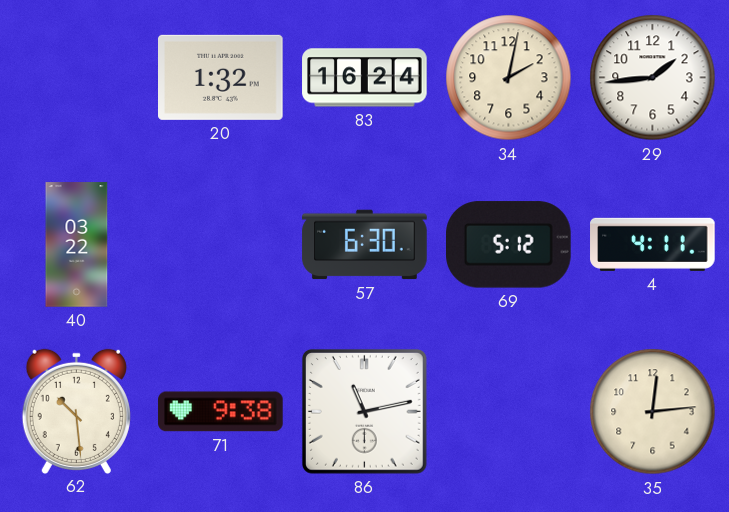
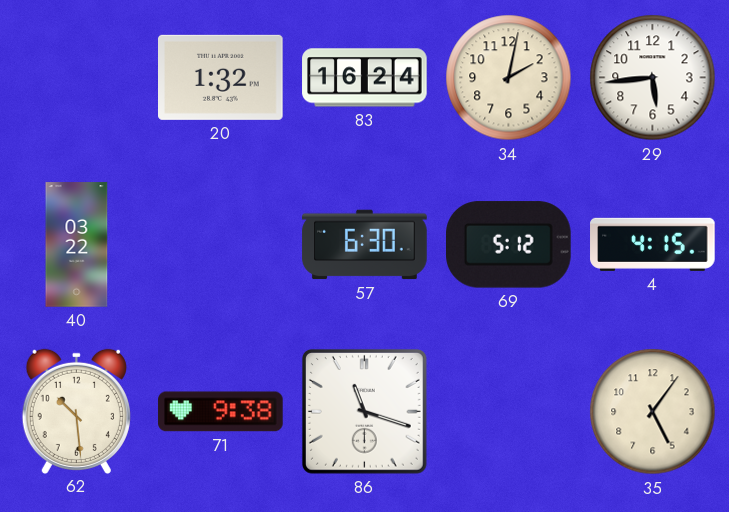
29: 1:44 -> 5:44 (653, 78)
4: 4:11 -> 4:15 (653, 244)
86: 11:13 -> 11:18 (364, 411)
35: 12:14 -> 5:06 (653, 412)
